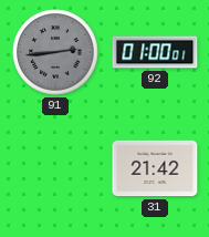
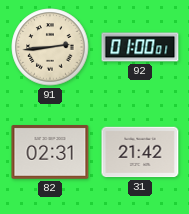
91 dial: grey -> cream (50, 47)
82: none -> 02:31 (50, 152)
